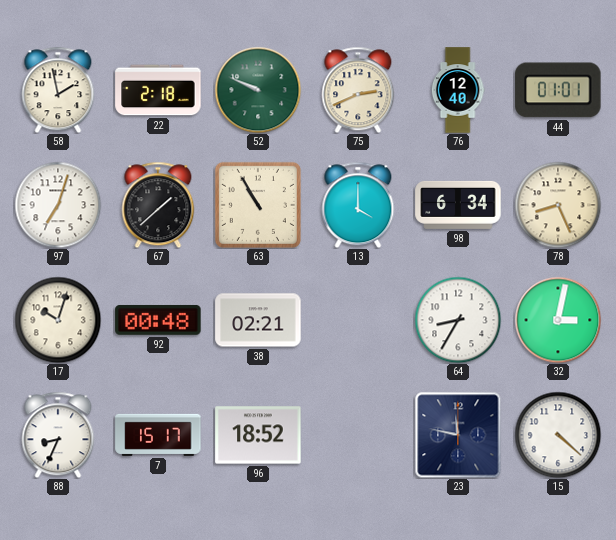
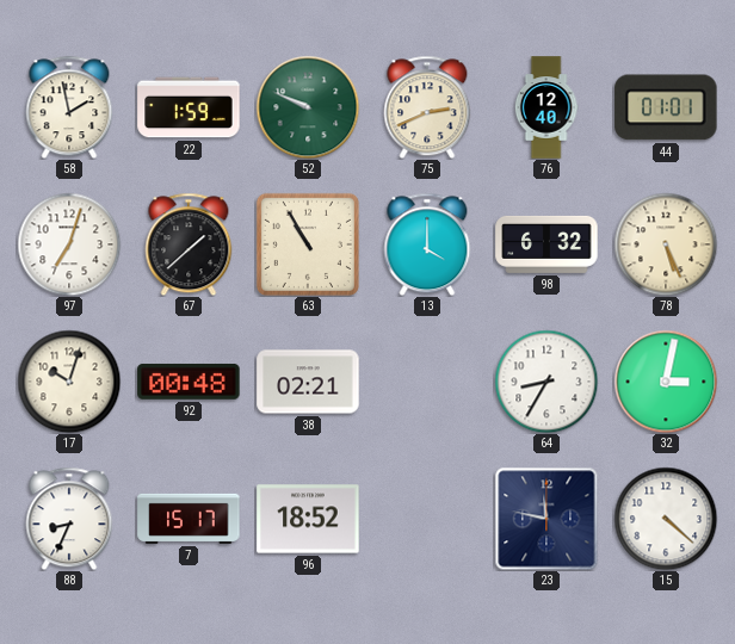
22: 2:18 -> 1:59 (189, 107)
98: 6:34 -> 6:32 (546, 244)
78: 8:26 -> 5:26 (666, 244)
